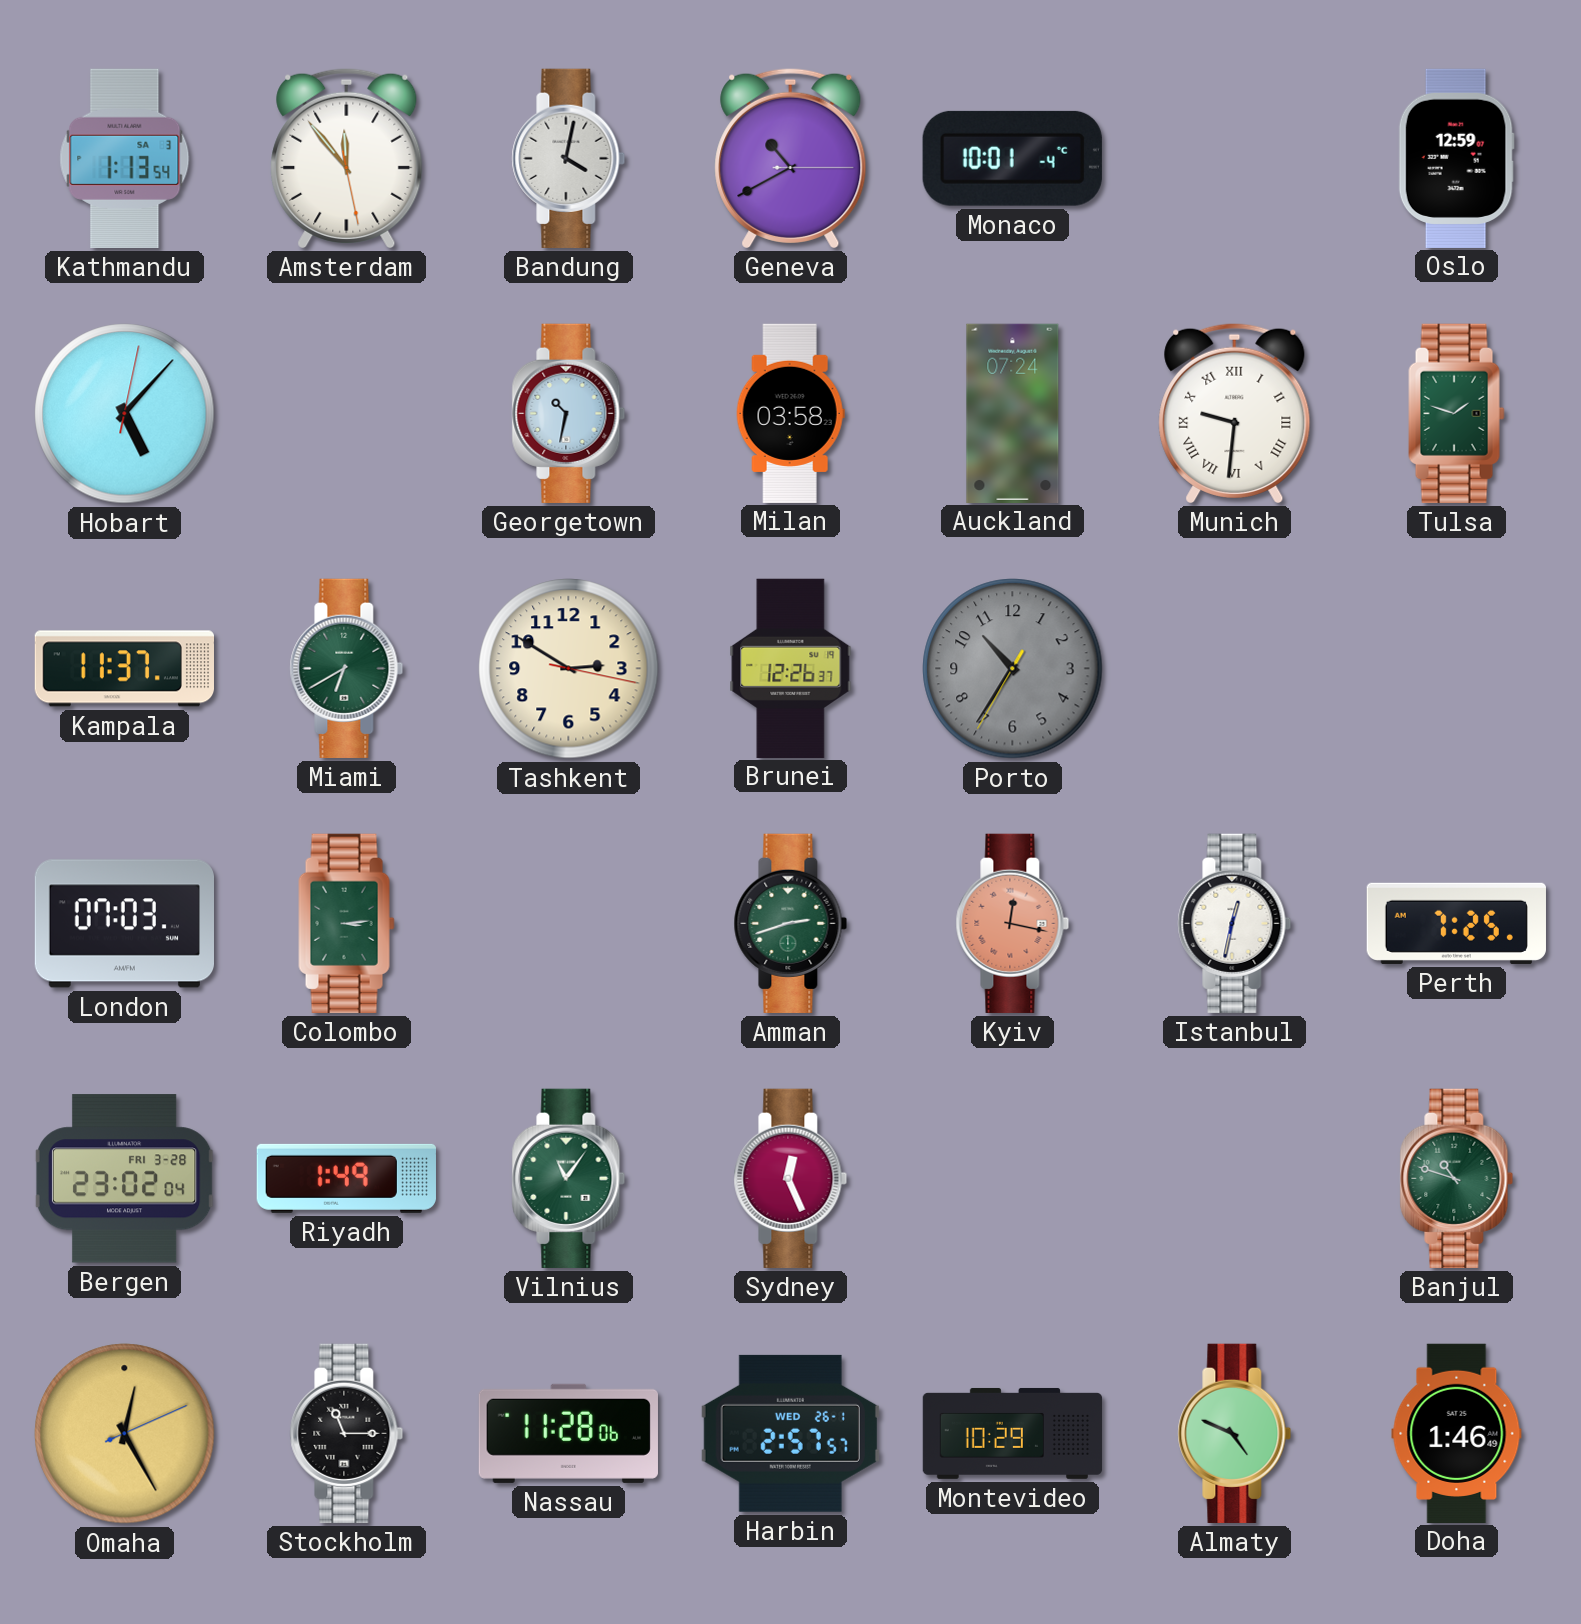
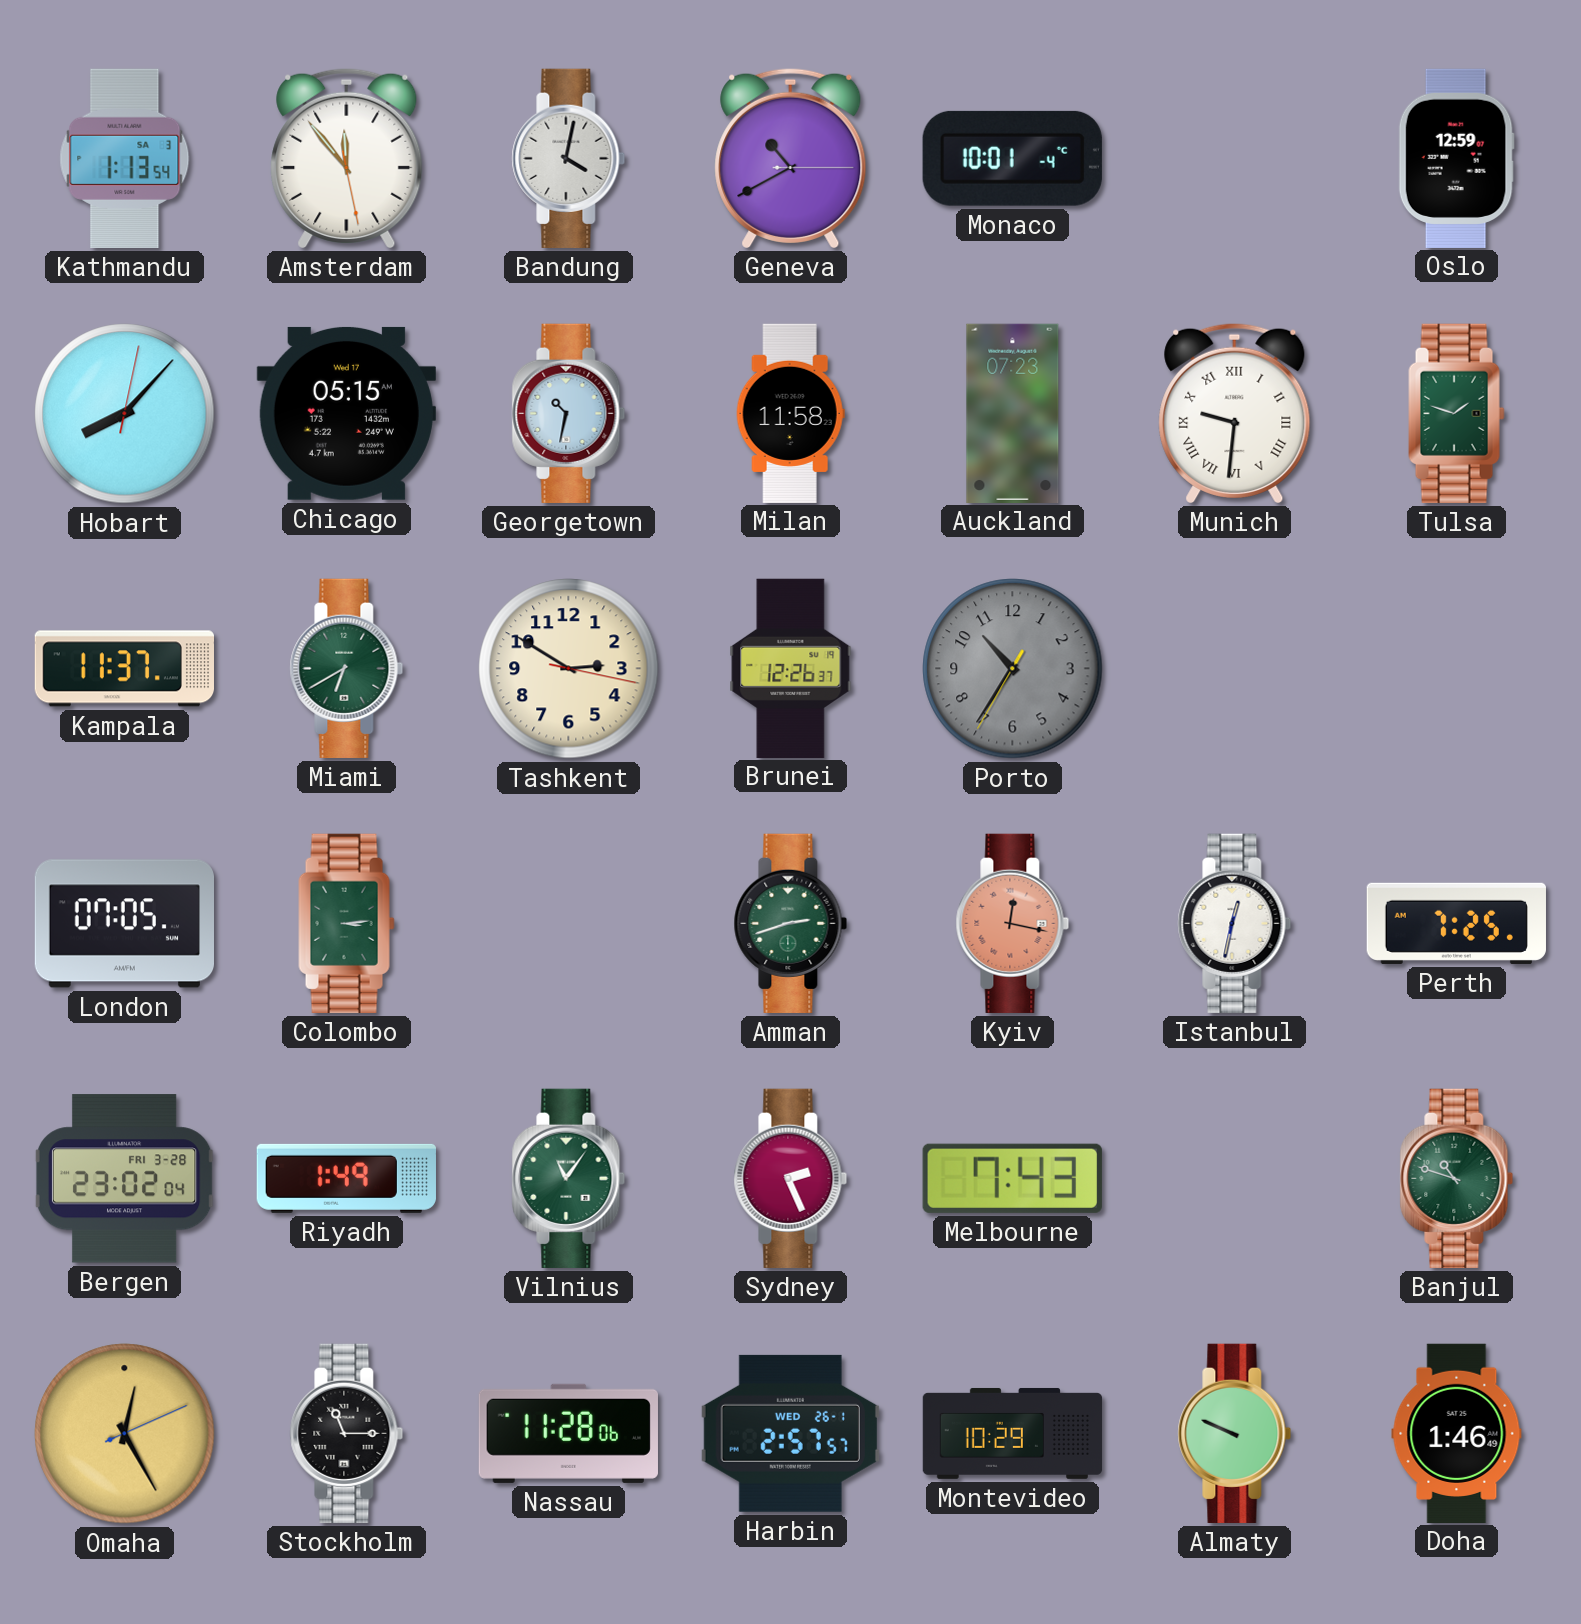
Hobart: 5:07 -> 8:07 (125, 414)
Chicago: none -> 05:15 (346, 413)
Milan: 03:58 -> 11:58 (790, 413)
Auckland: 07:24 -> 07:23 (1013, 413)
London: 07:03 -> 07:05 (124, 924)
Sydney: 12:26 -> 2:26 (791, 1178)
Melbourne: none -> 7:43 (1012, 1178)
Almaty: 4:49 -> 9:49 (1235, 1433)
